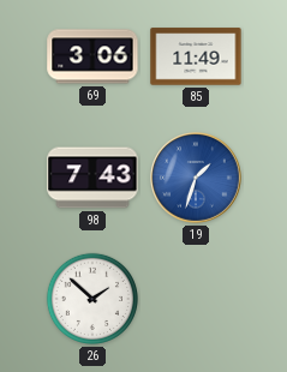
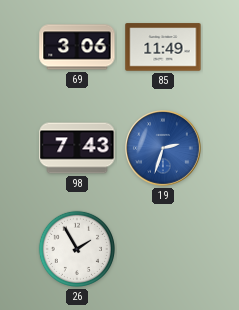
19: 1:33 -> 2:33 (164, 149)
26: 1:52 -> 1:55 (77, 249)
